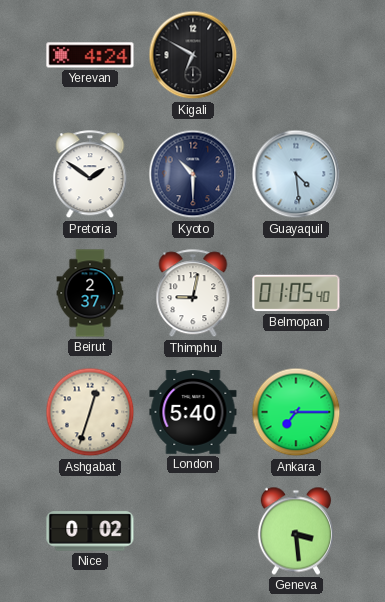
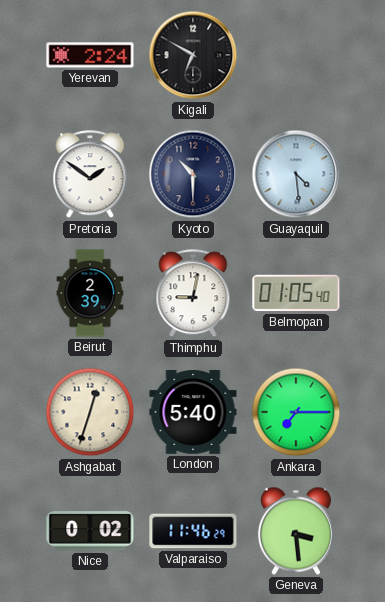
Yerevan: 4:24 -> 2:24 (90, 55)
Beirut: 2:37 -> 2:39 (90, 293)
Valparaiso: none -> 11:46 (193, 531)
